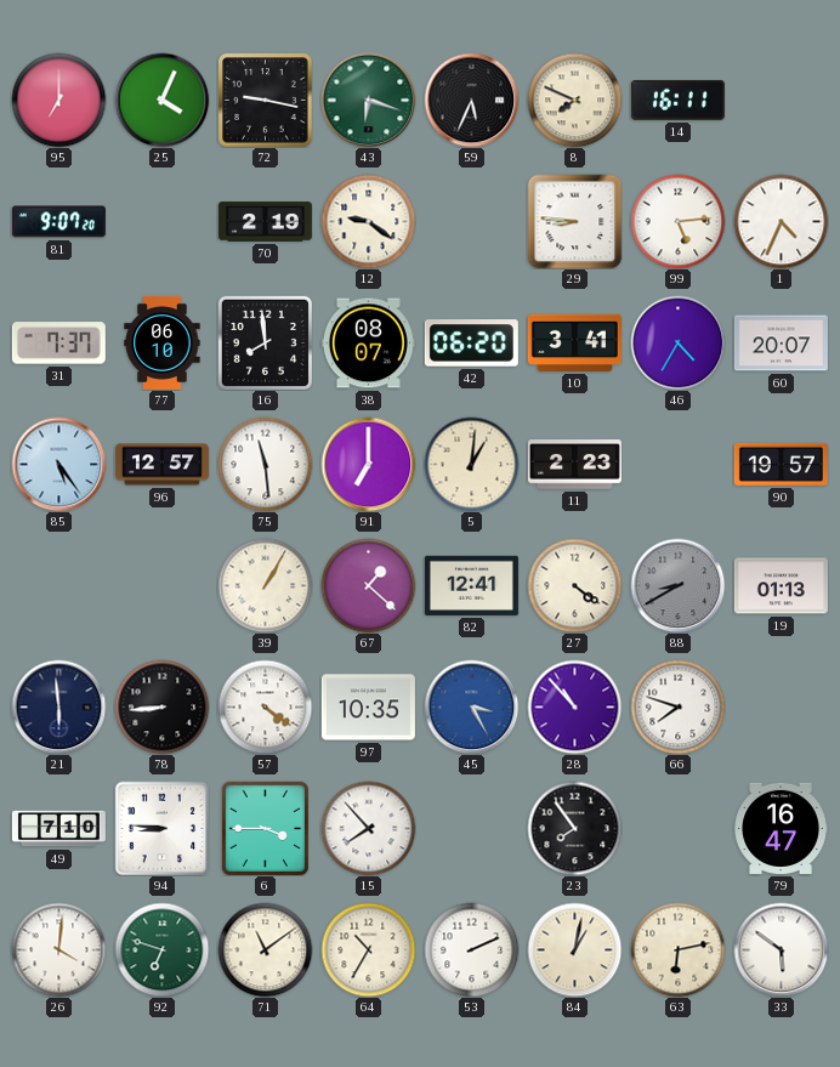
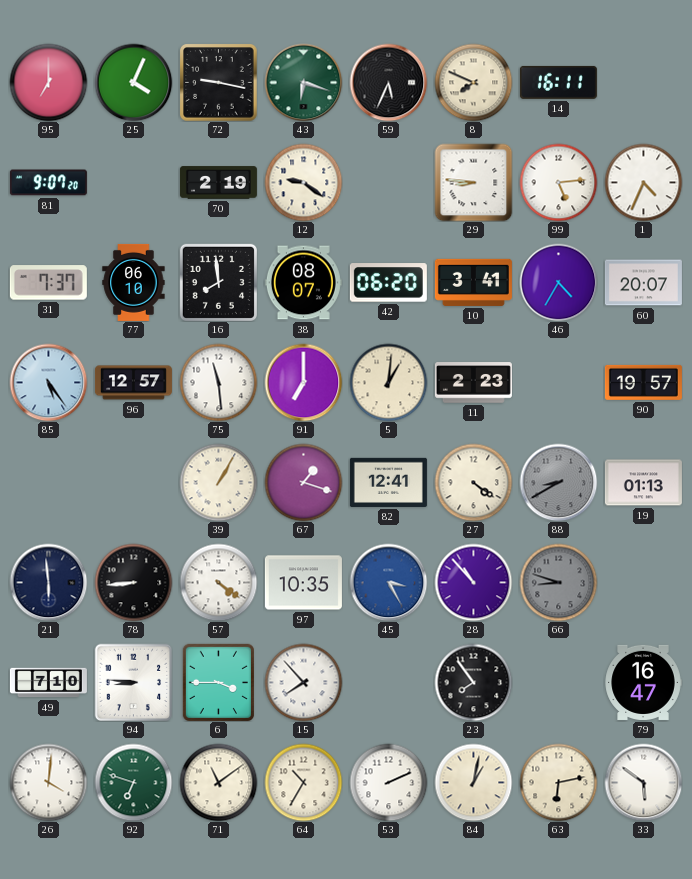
67: 1:22 -> 1:18 (303, 482)
66: 7:48 -> 8:48 (558, 582)
66 dial: white -> grey (558, 582)
